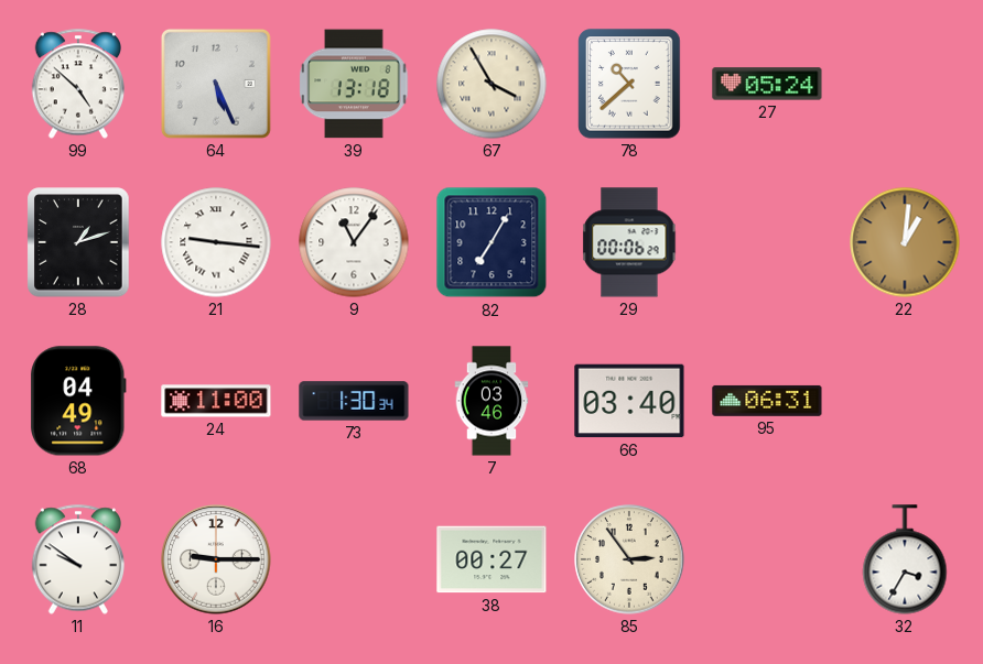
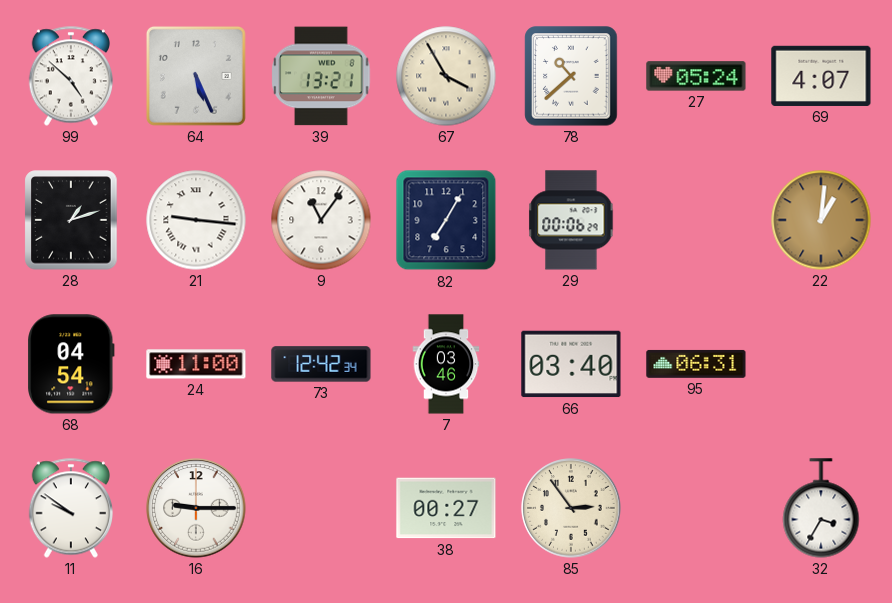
39: 13:18 -> 13:21 (321, 76)
69: none -> 4:07 (821, 76)
68: 04:49 -> 04:54 (71, 364)
73: 1:30 -> 12:42 (321, 364)
